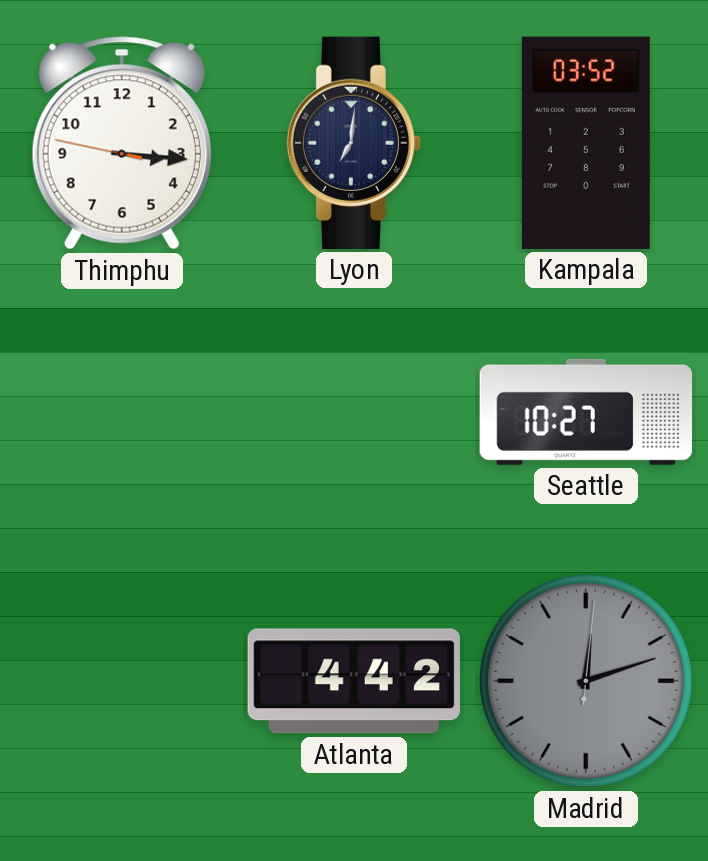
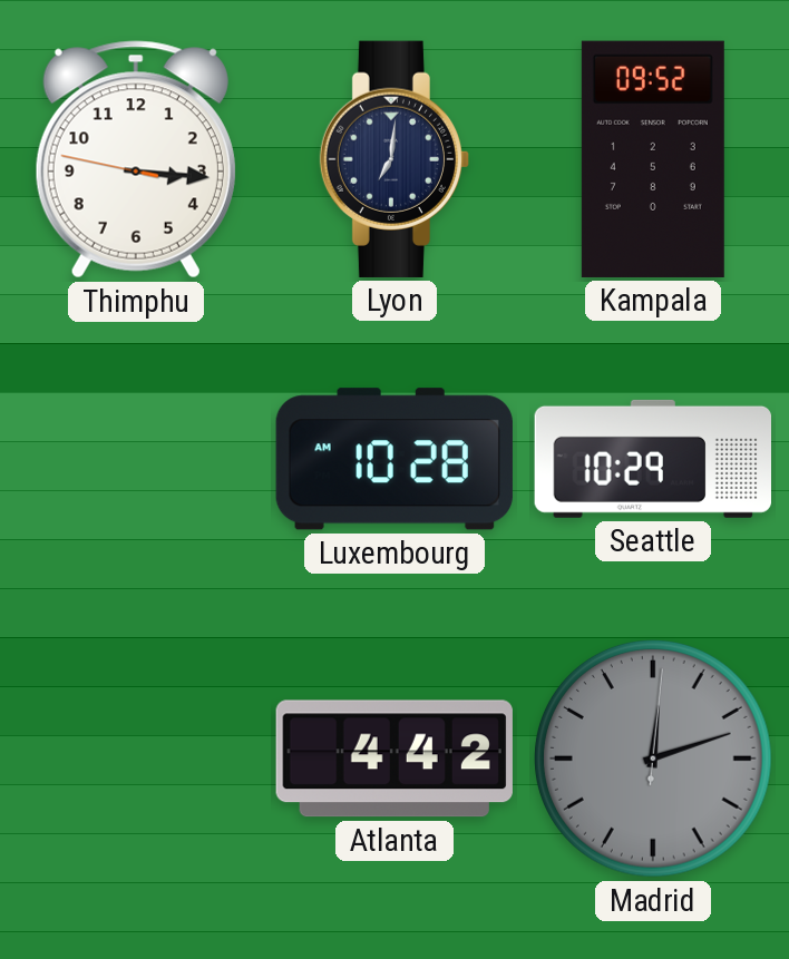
Kampala: 03:52 -> 09:52 (653, 159)
Luxembourg: none -> 10:28 (394, 459)
Seattle: 10:27 -> 10:29 (652, 459)
